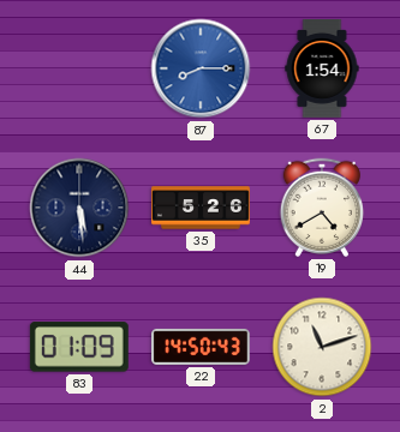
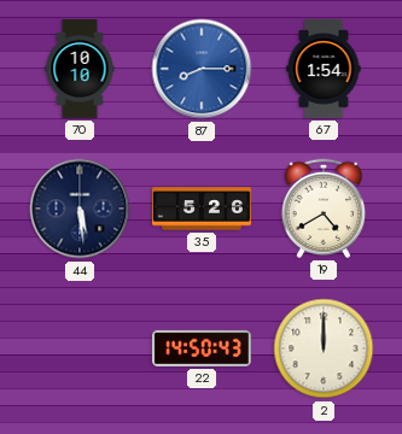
70: none -> 10:10 (80, 70)
83: 01:09 -> none (79, 347)
2: 11:12 -> 12:00 (324, 348)
